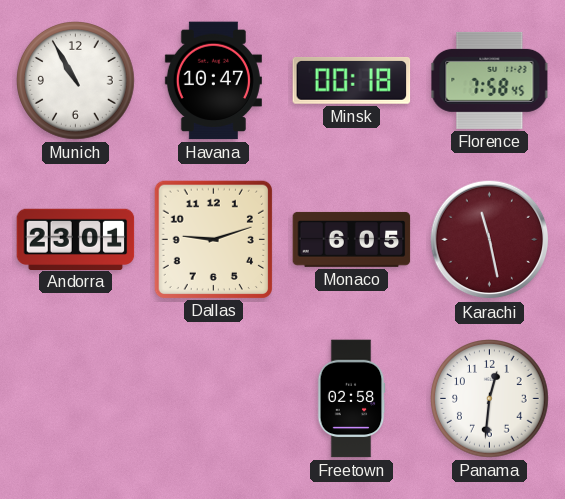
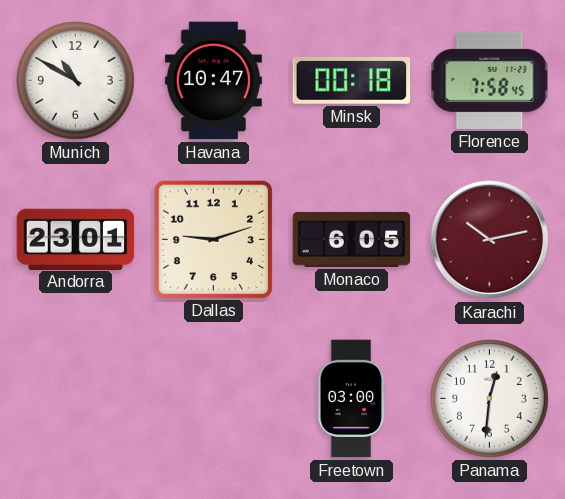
Munich: 10:55 -> 10:50 (76, 81)
Karachi: 11:28 -> 10:13 (490, 240)
Freetown: 02:58 -> 03:00 (351, 399)
